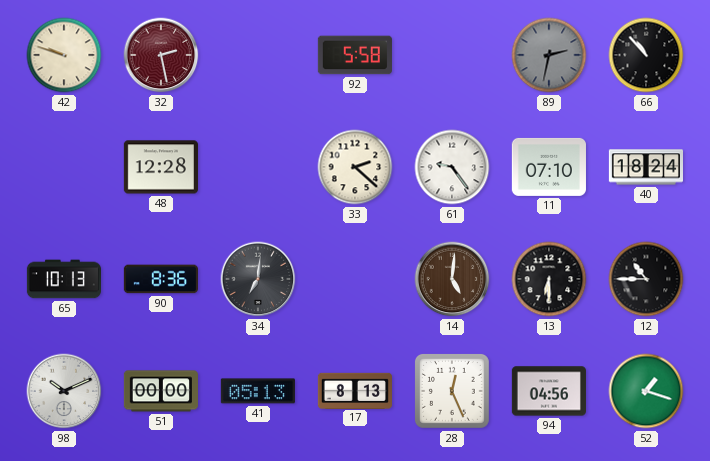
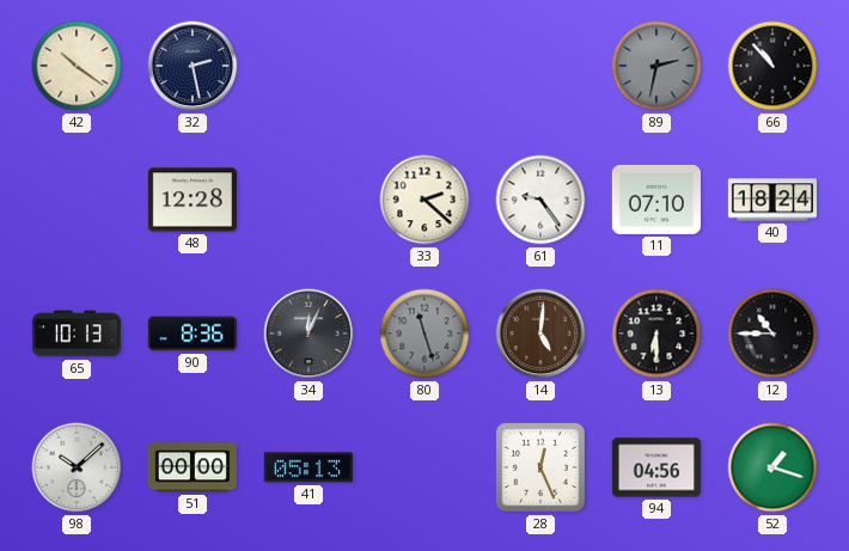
42: 9:48 -> 10:21 (77, 66)
32 dial: burgundy -> navy (193, 66)
92: 5:58 -> none (355, 55)
34: 7:01 -> 12:04 (309, 333)
80: none -> 11:27 (424, 333)
98: 10:11 -> 10:08 (77, 467)
17: 8:13 -> none (355, 390)
